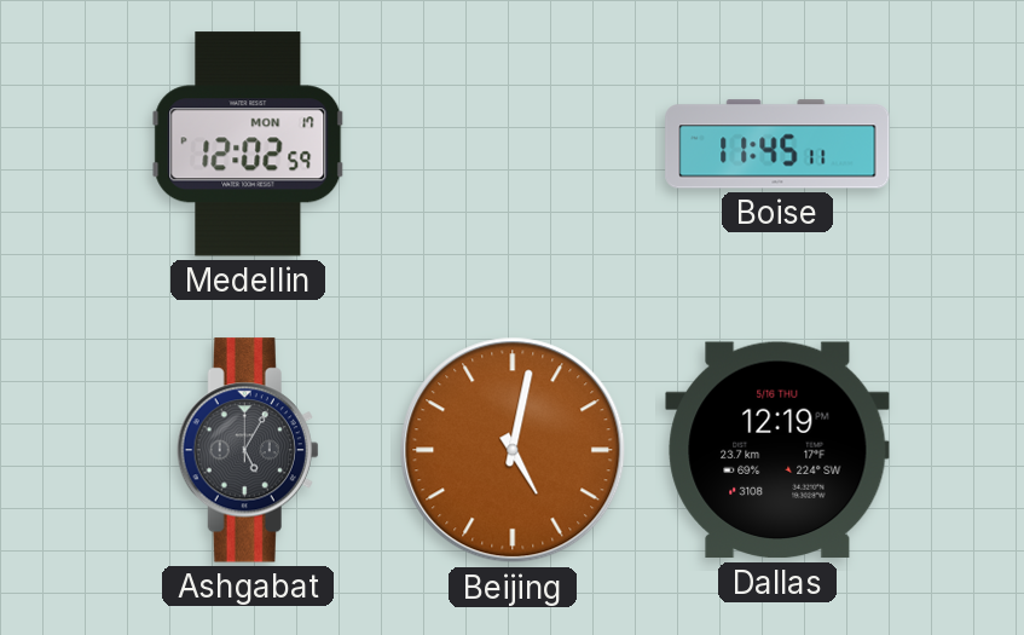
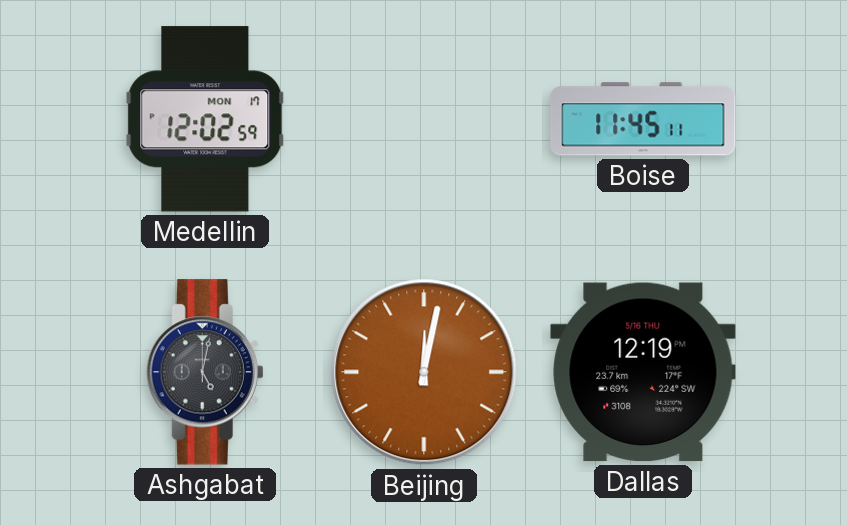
Ashgabat: 5:05 -> 5:02 (205, 372)
Beijing: 5:02 -> 12:02 (424, 372)
